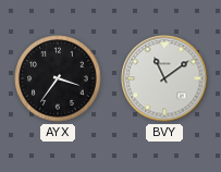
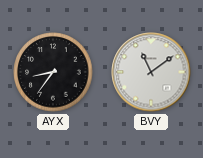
AYX: 3:36 -> 8:36 (53, 72)
